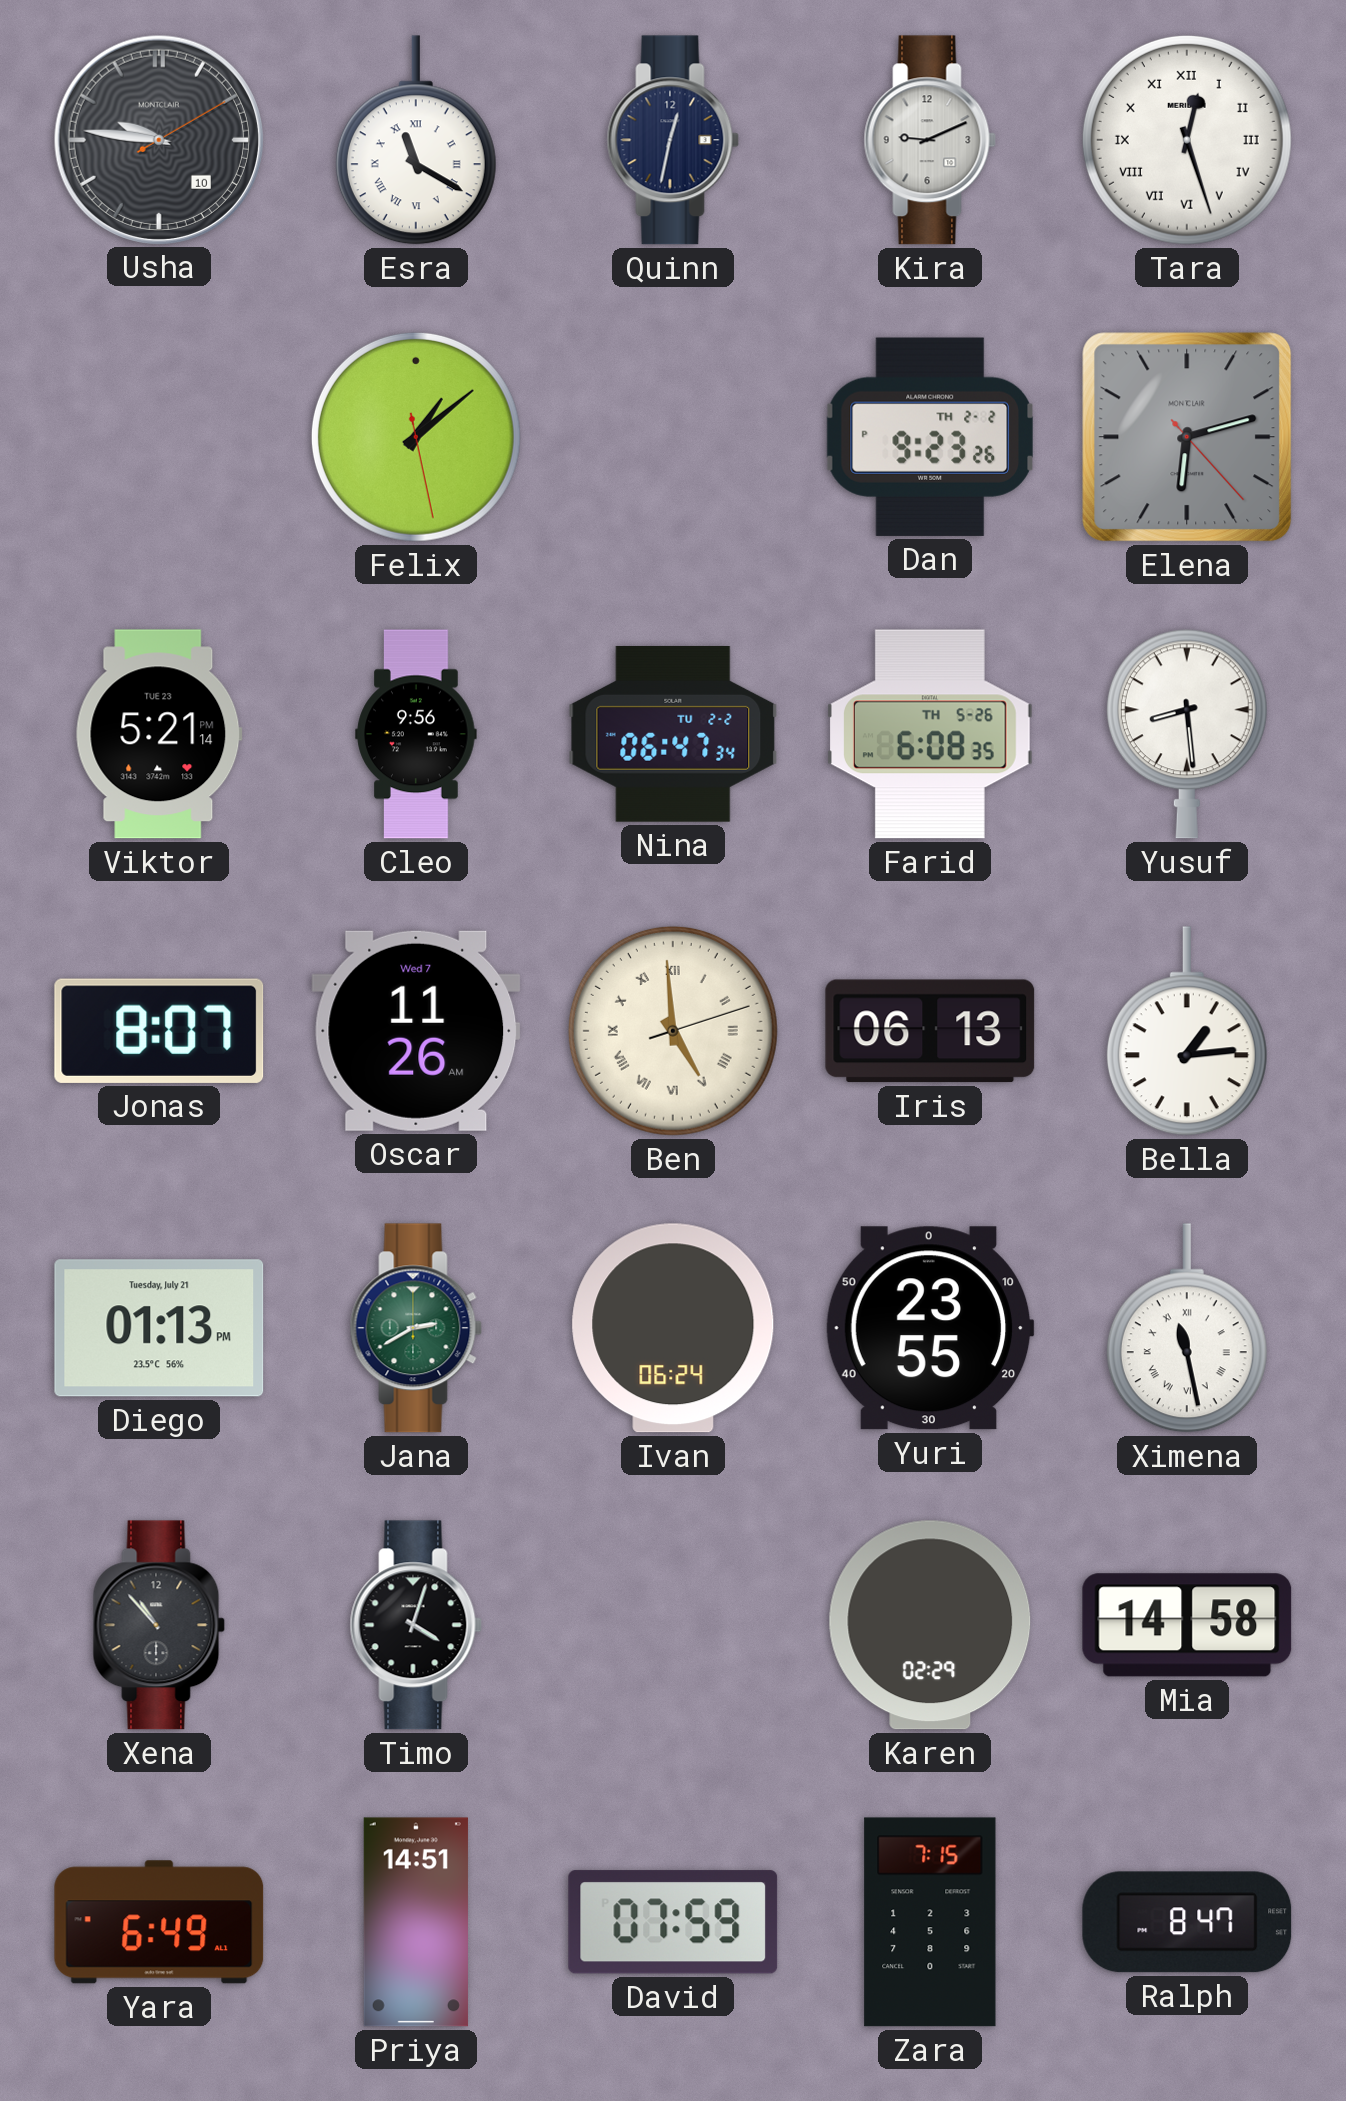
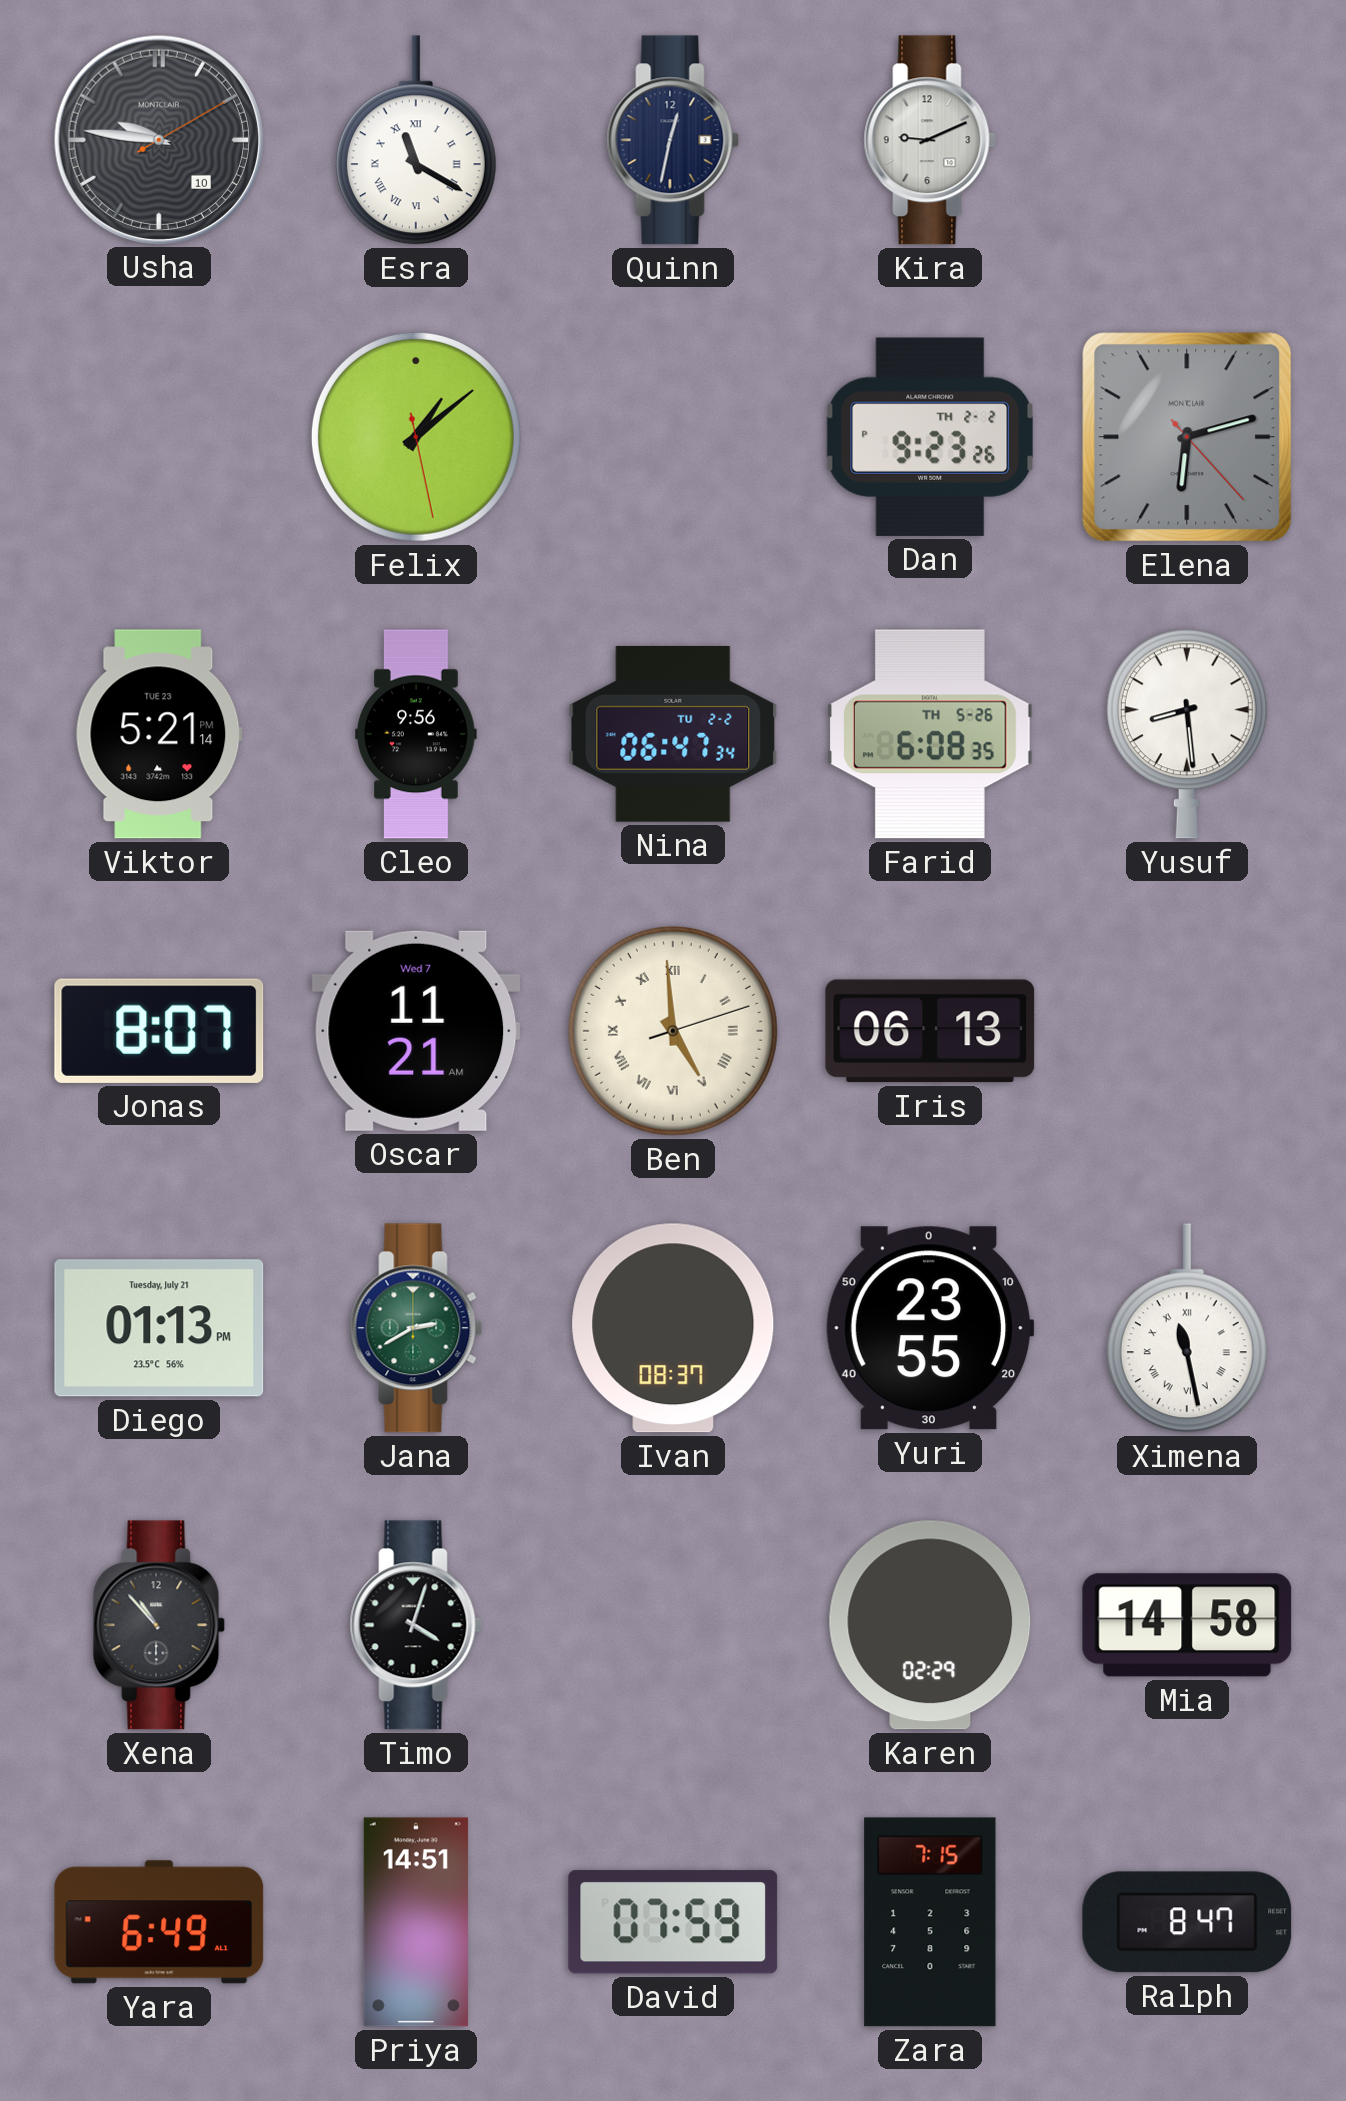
Tara: 12:27 -> none (1187, 140)
Oscar: 11:26 -> 11:21 (416, 1031)
Bella: 1:14 -> none (1187, 1031)
Ivan: 06:24 -> 08:37 (673, 1328)
